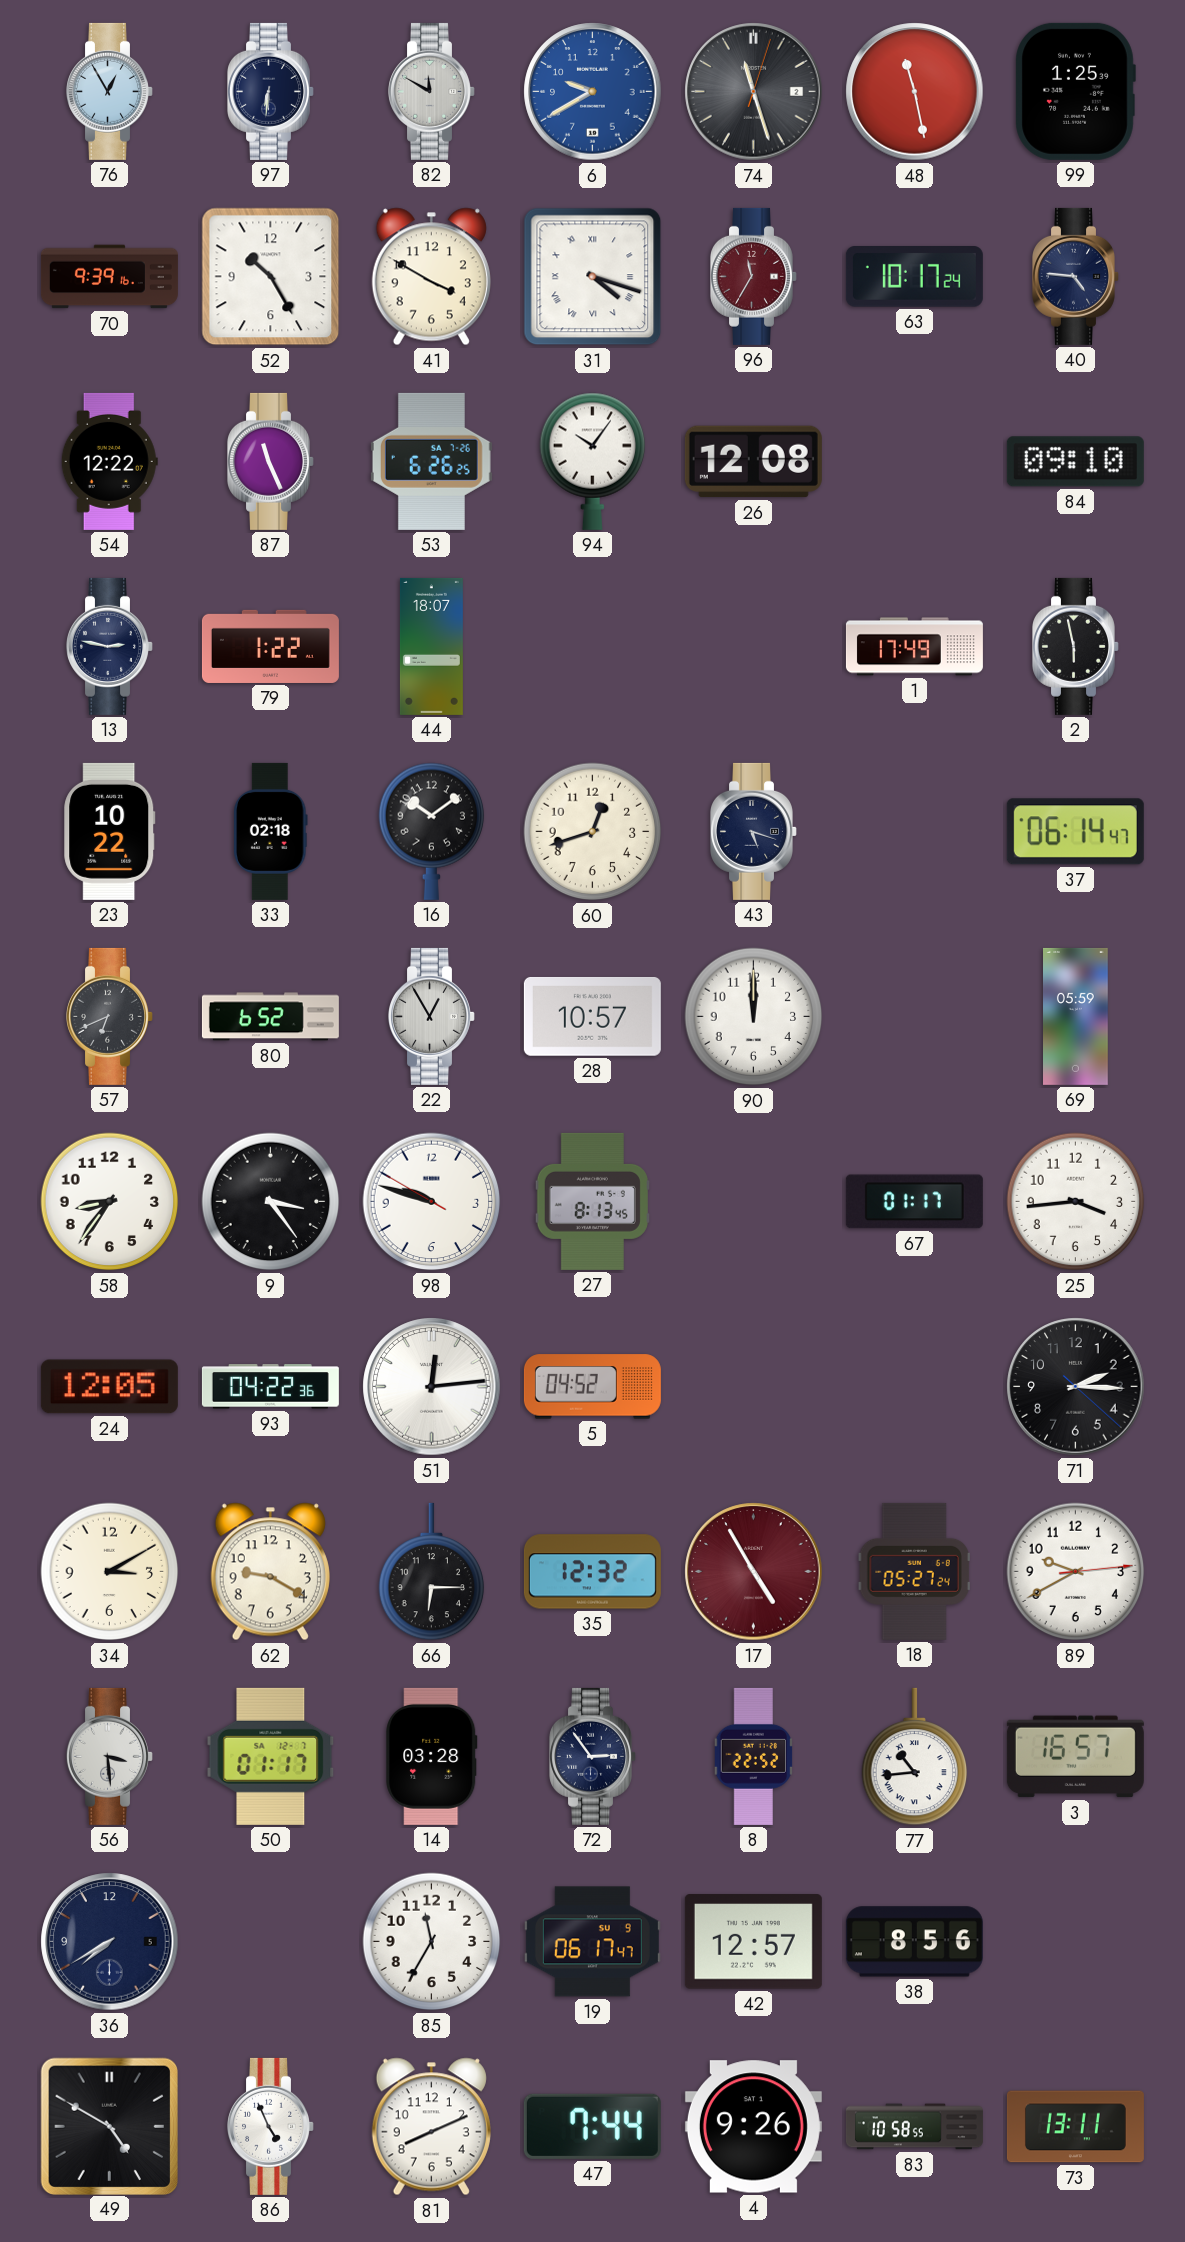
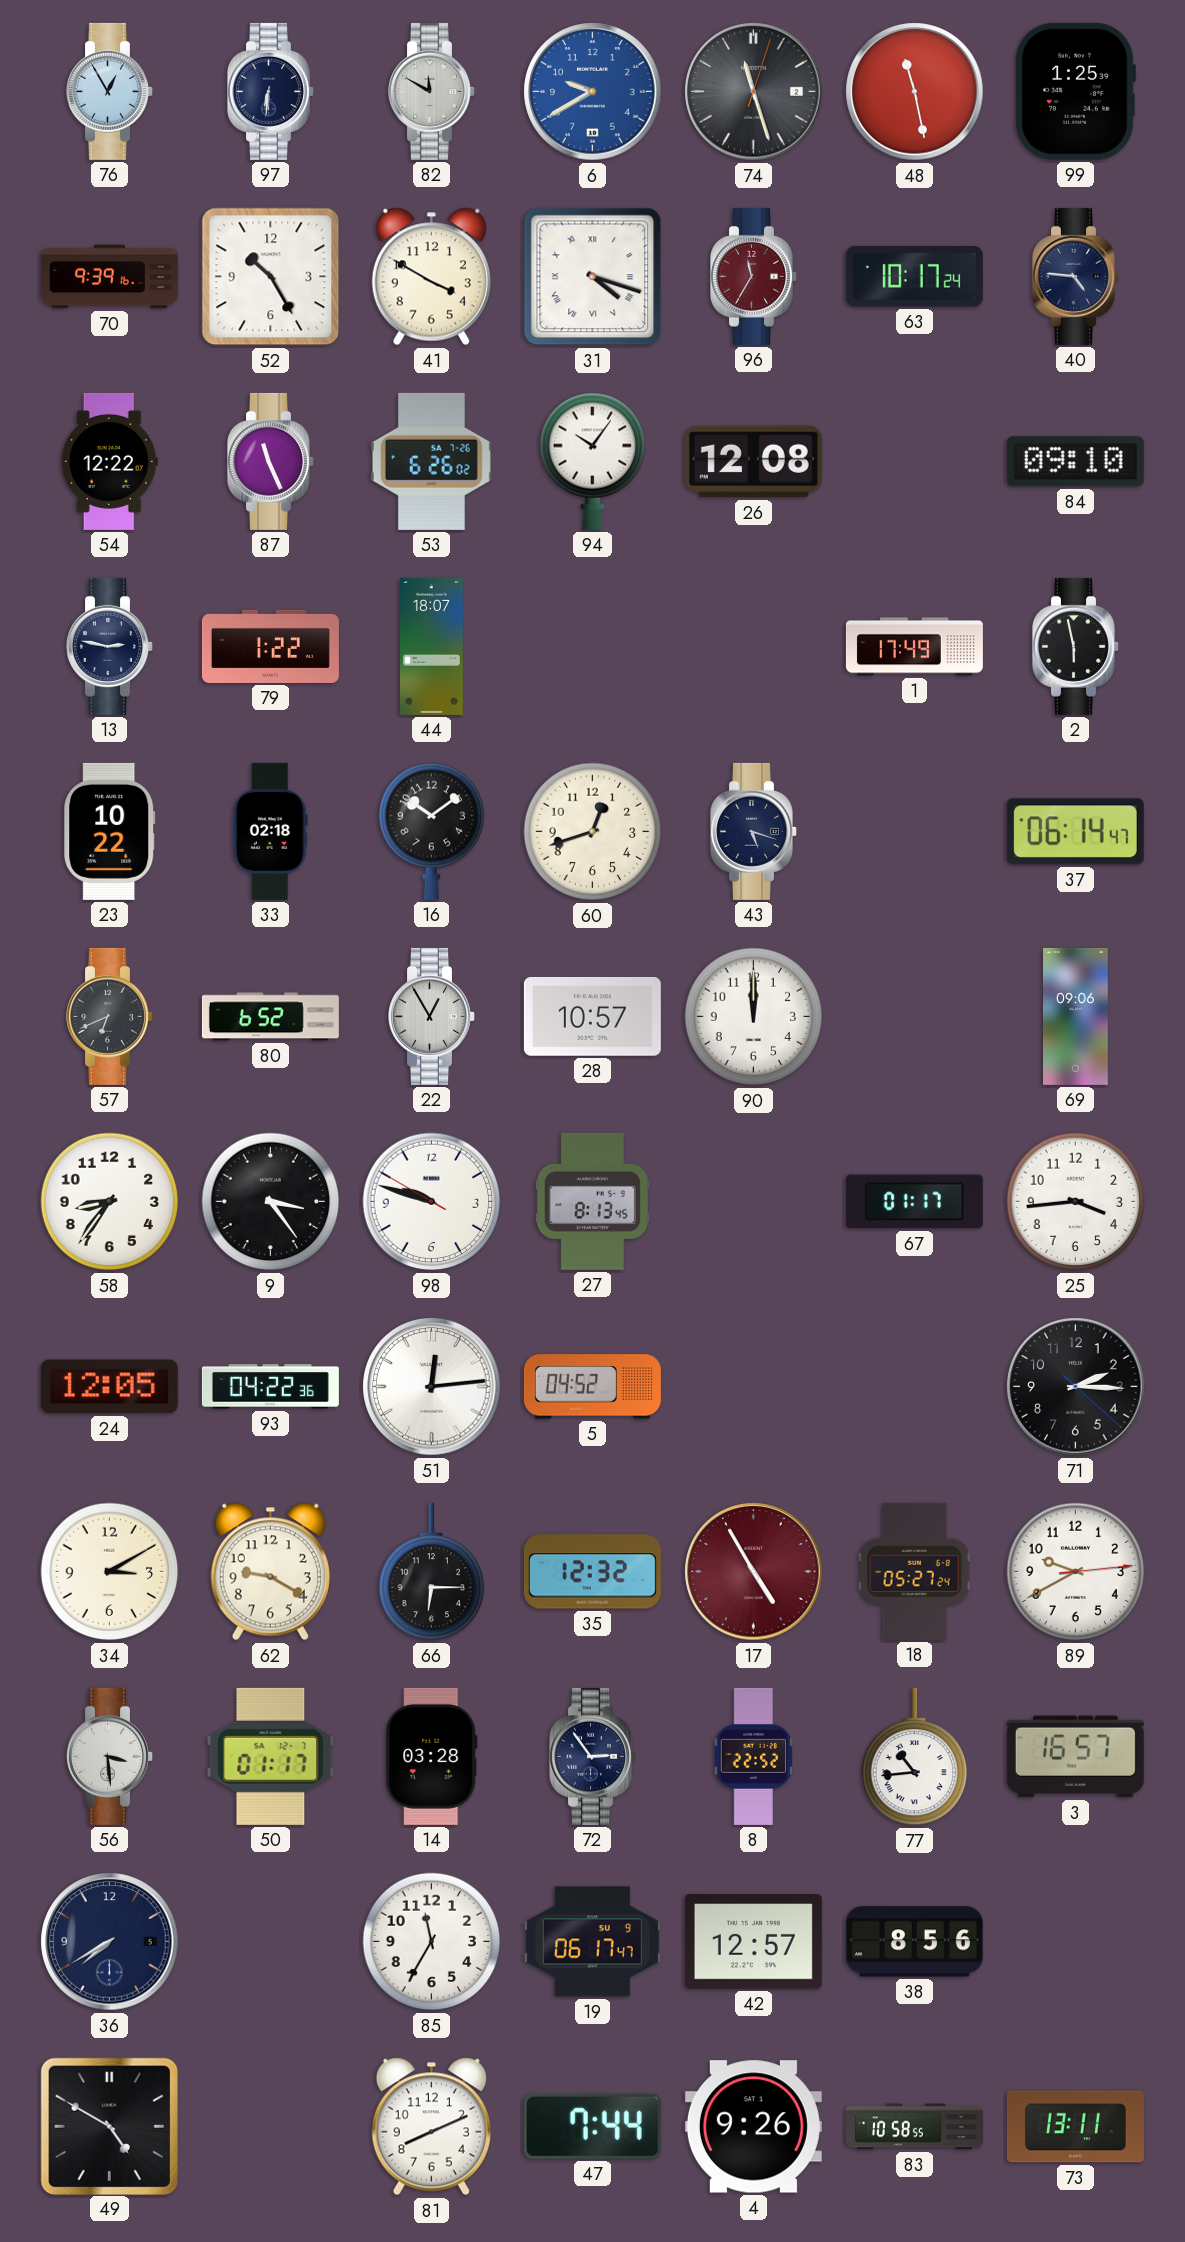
53: 6:26:25 -> 6:26:02 (431, 461)
69: 05:59 -> 09:06 (1076, 1016)
86: 4:56 -> none (271, 2126)
